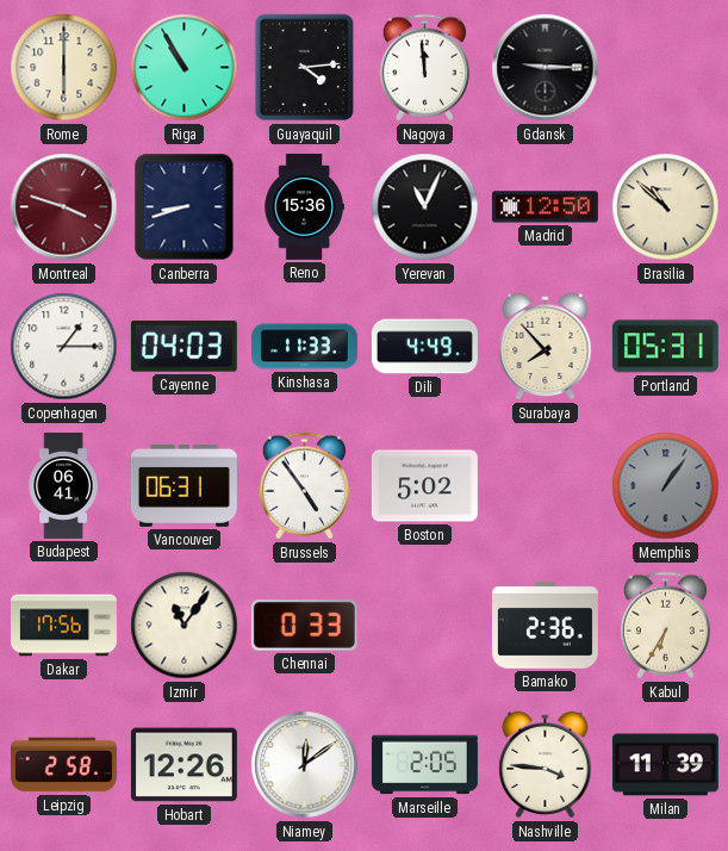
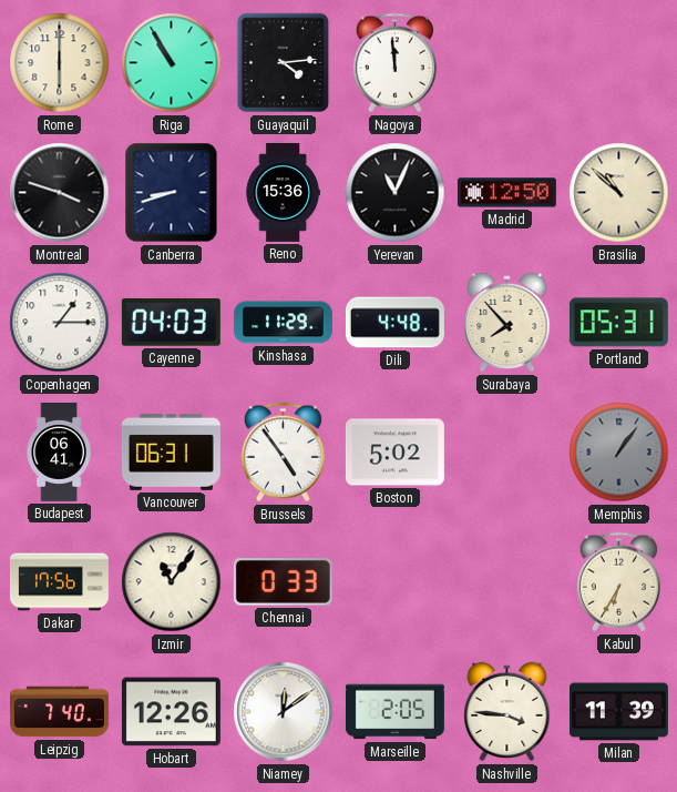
Gdansk: 9:15 -> none (546, 68)
Montreal dial: burgundy -> black (60, 193)
Kinshasa: 11:33 -> 11:29 (283, 323)
Dili: 4:49 -> 4:48 (394, 323)
Bamako: 2:36 -> none (545, 625)
Leipzig: 2:58 -> 7:40 (59, 712)
